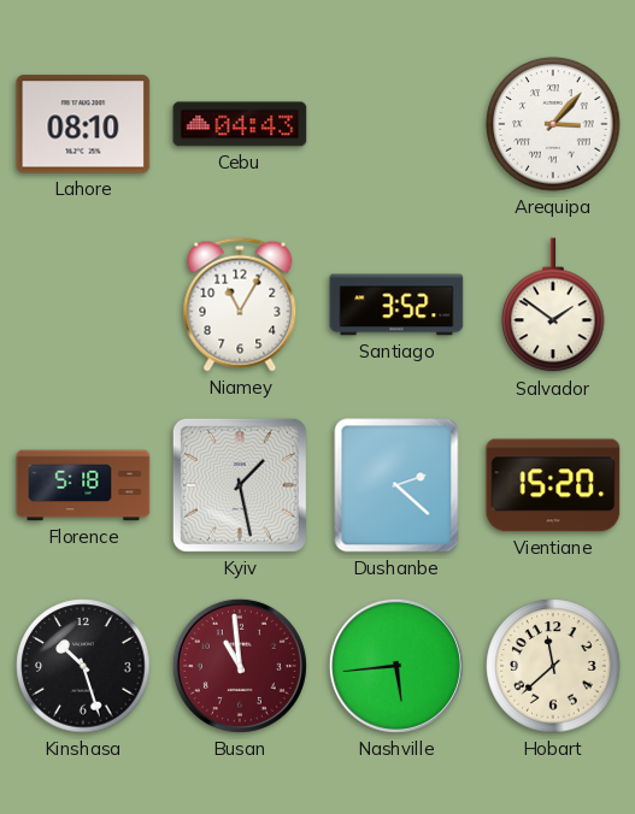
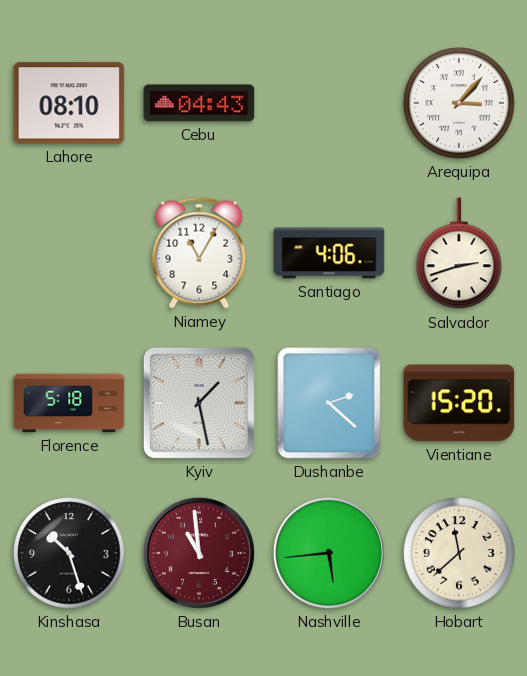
Santiago: 3:52 -> 4:06 (329, 253)
Salvador: 1:51 -> 2:42 (459, 254)
